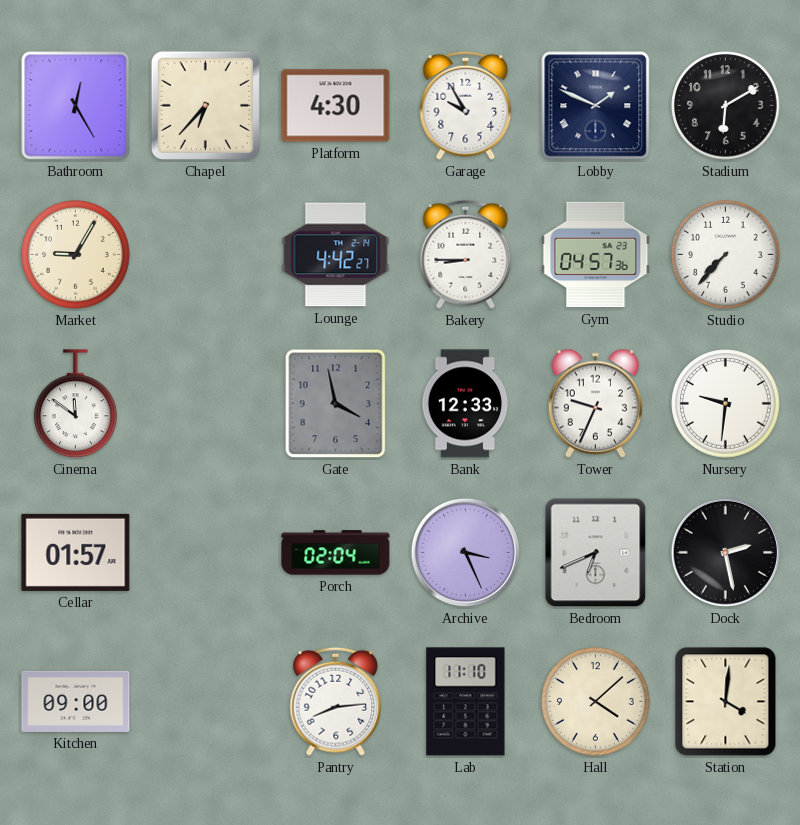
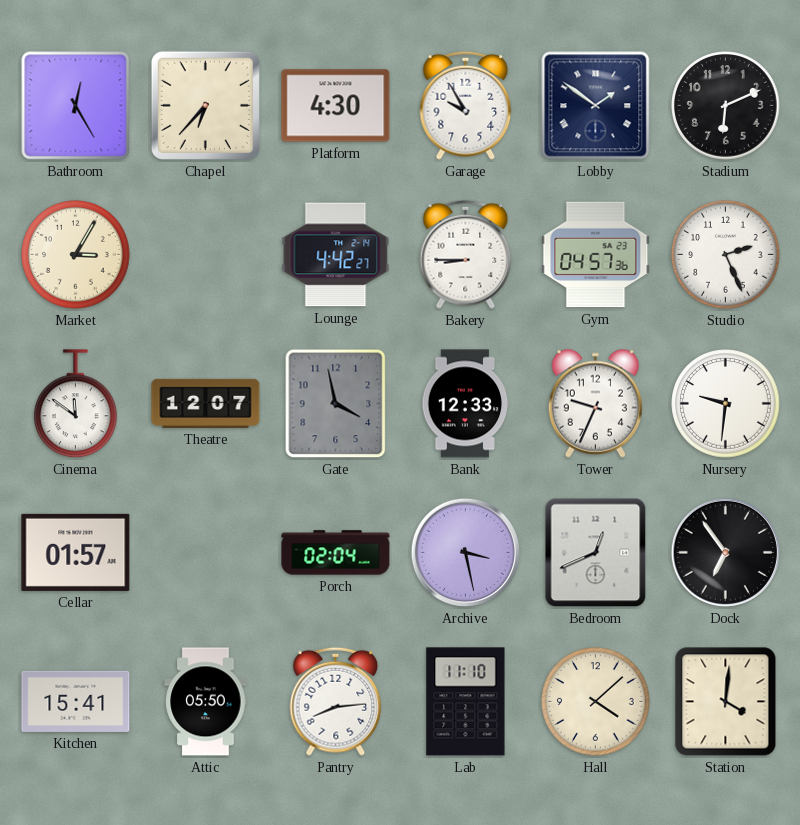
Lobby: 1:49 -> 1:51 (596, 106)
Stadium: 6:10 -> 6:11 (726, 106)
Market: 9:05 -> 3:05 (76, 255)
Studio: 7:37 -> 2:26 (726, 255)
Theatre: none -> 12:07 (206, 403)
Archive: 3:26 -> 3:28 (465, 552)
Bedroom: 6:41 -> 12:41 (596, 553)
Dock: 2:28 -> 6:54 (725, 552)
Kitchen: 09:00 -> 15:41 (76, 701)
Attic: none -> 05:50 (206, 702)
